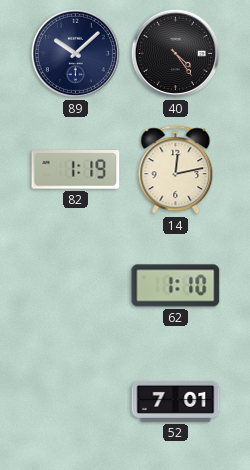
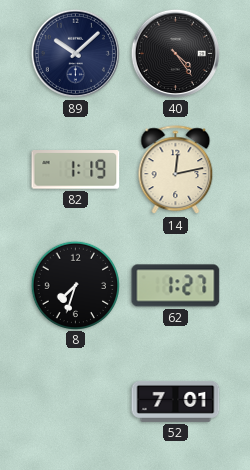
8: none -> 7:33 (75, 285)
62: 1:10 -> 1:27 (176, 286)
